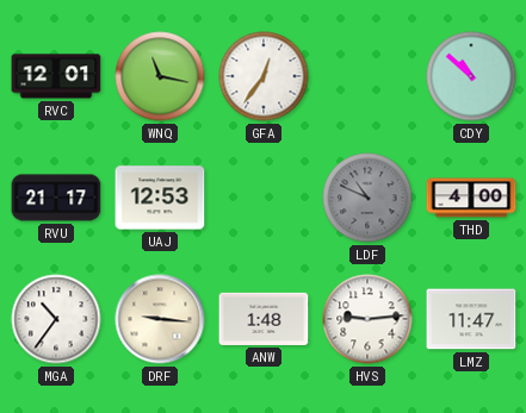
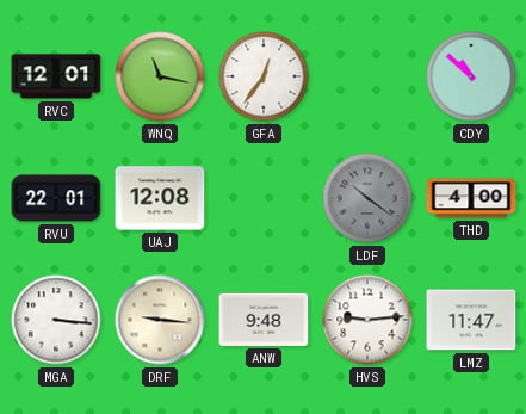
RVU: 21:17 -> 22:01 (56, 198)
UAJ: 12:53 -> 12:08 (160, 198)
LDF: 10:49 -> 10:21 (367, 198)
MGA: 10:36 -> 3:16 (56, 320)
ANW: 1:48 -> 9:48 (264, 320)
